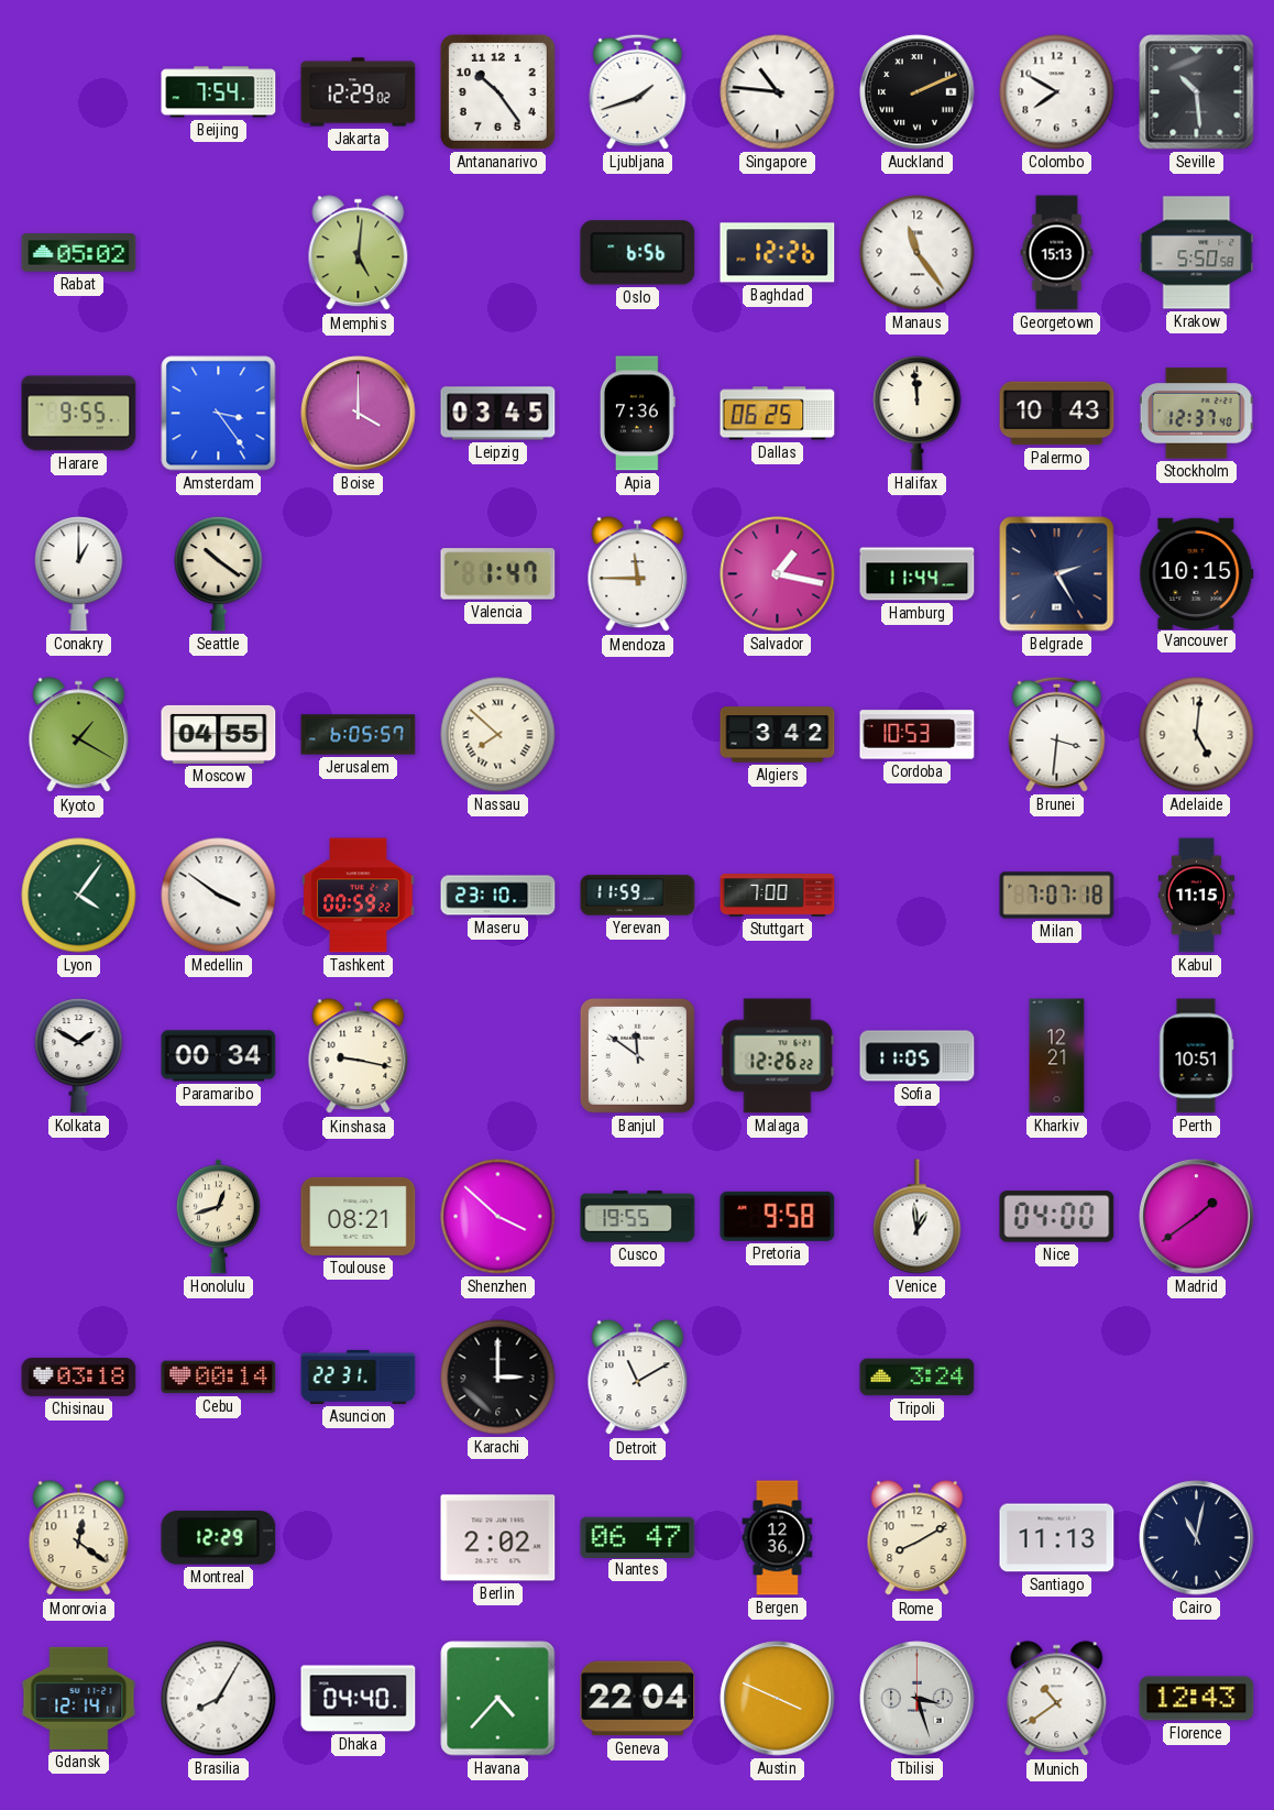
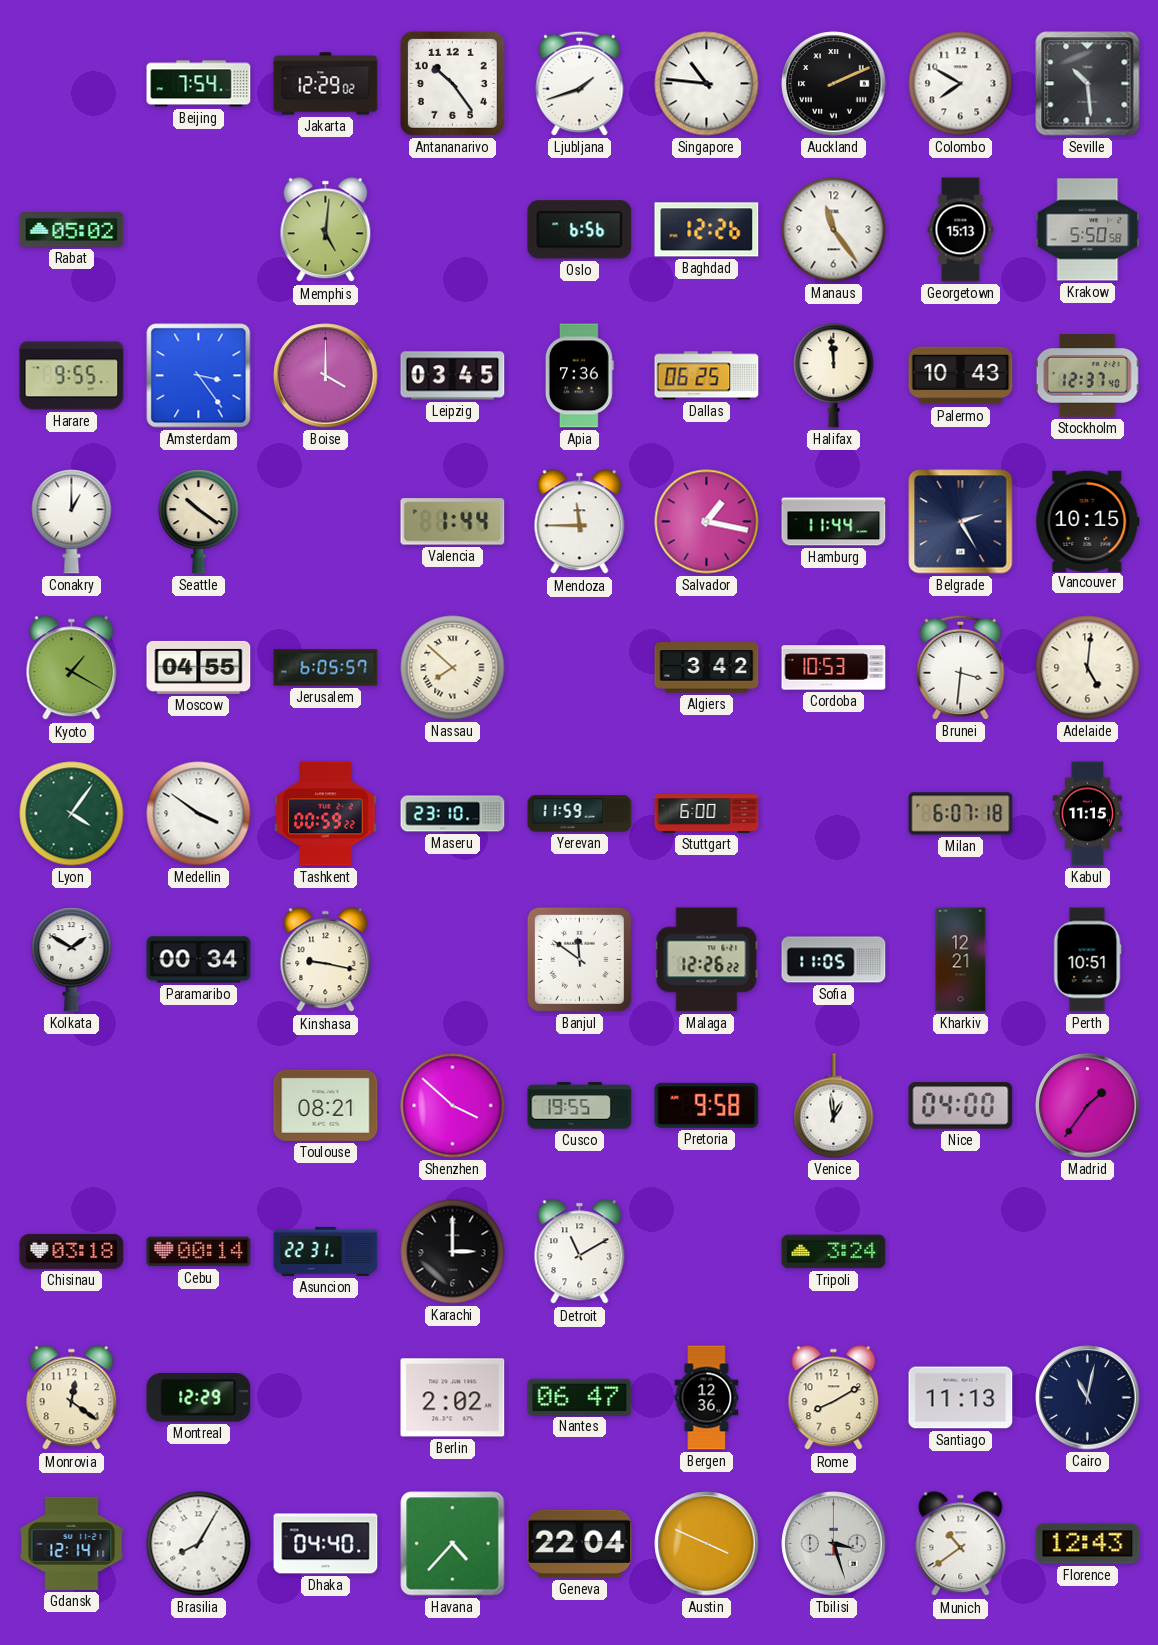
Valencia: 1:47 -> 1:44 (453, 522)
Stuttgart: 7:00 -> 6:00 (707, 814)
Milan: 7:07 -> 6:07 (961, 814)
Honolulu: 12:42 -> none (218, 1217)
Madrid: 1:39 -> 1:36 (1088, 1106)
